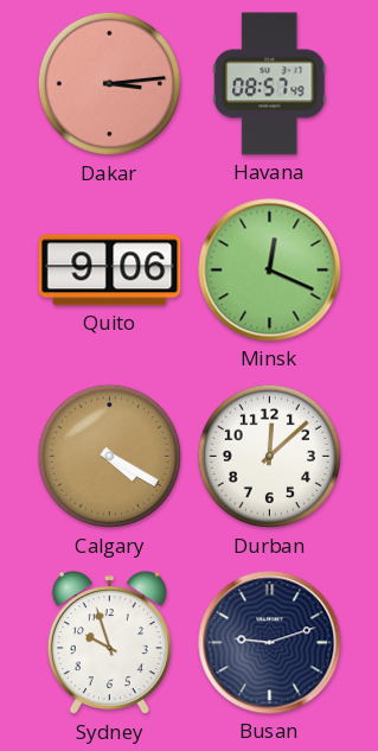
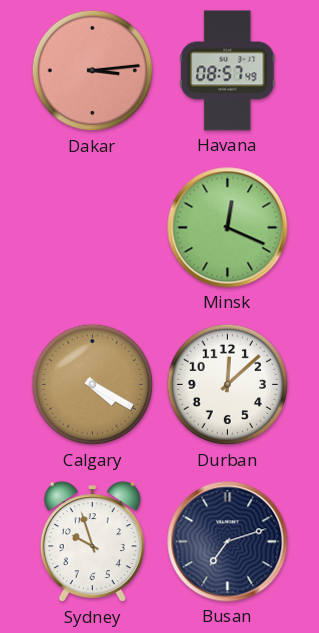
Quito: 9:06 -> none (110, 271)
Busan: 9:12 -> 7:12 (228, 542)
